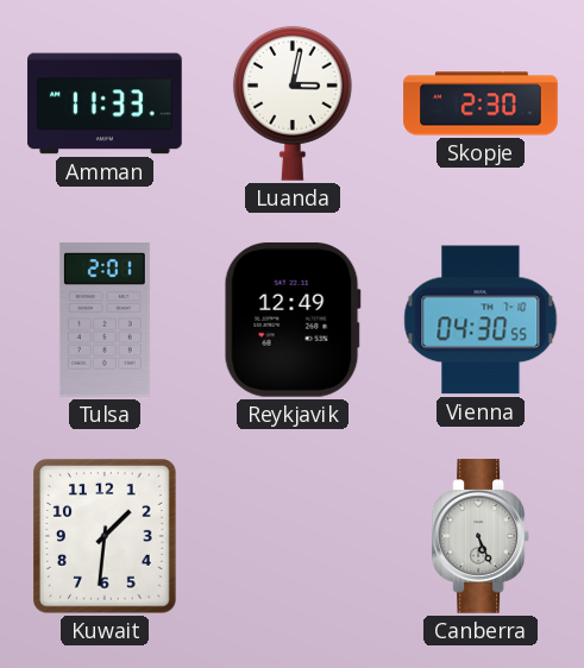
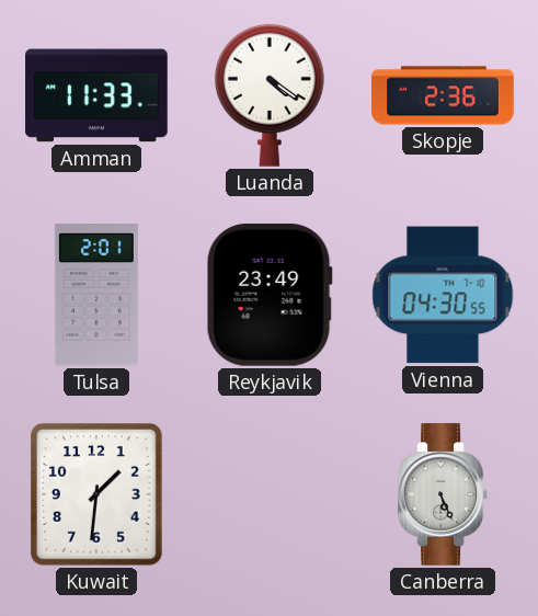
Luanda: 3:02 -> 4:21 (270, 95)
Skopje: 2:30 -> 2:36 (443, 95)
Reykjavik: 12:49 -> 23:49 (270, 295)
